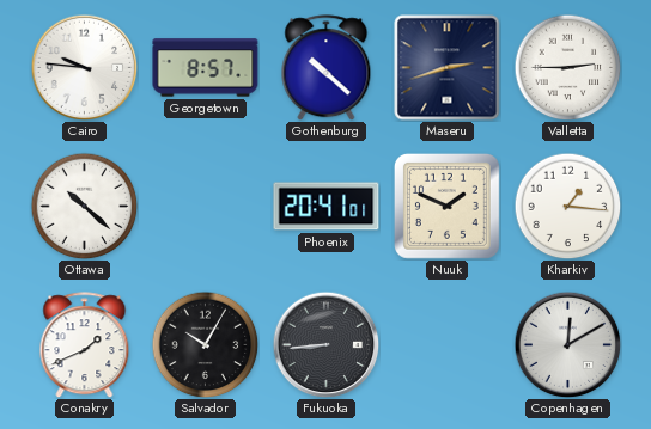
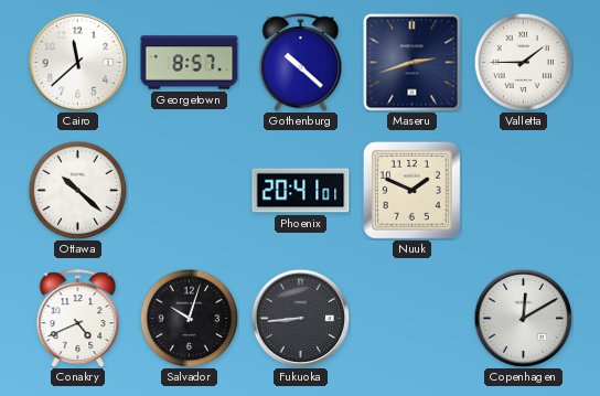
Cairo: 9:46 -> 11:38 (77, 62)
Valletta: 2:45 -> 1:45 (523, 62)
Kharkiv: 1:16 -> none (567, 206)
Conakry: 1:41 -> 4:41 (78, 319)
Salvador: 10:05 -> 10:03 (189, 318)
